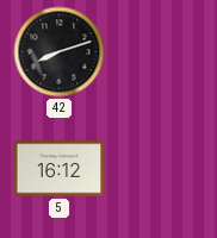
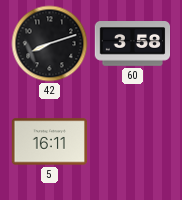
60: none -> 3:58 (133, 44)
5: 16:12 -> 16:11 (50, 142)
